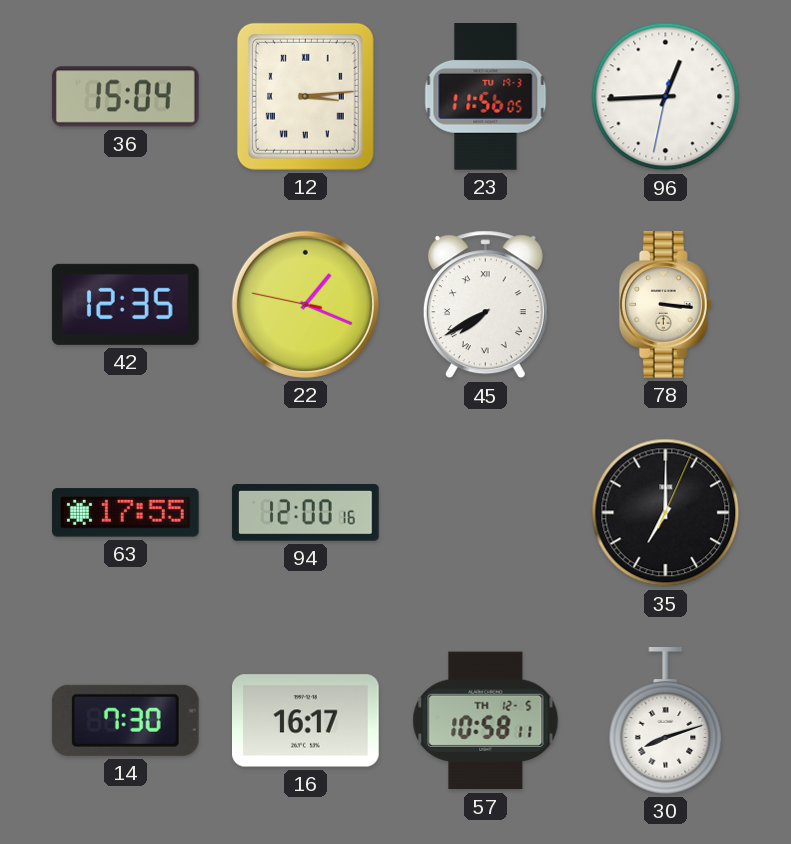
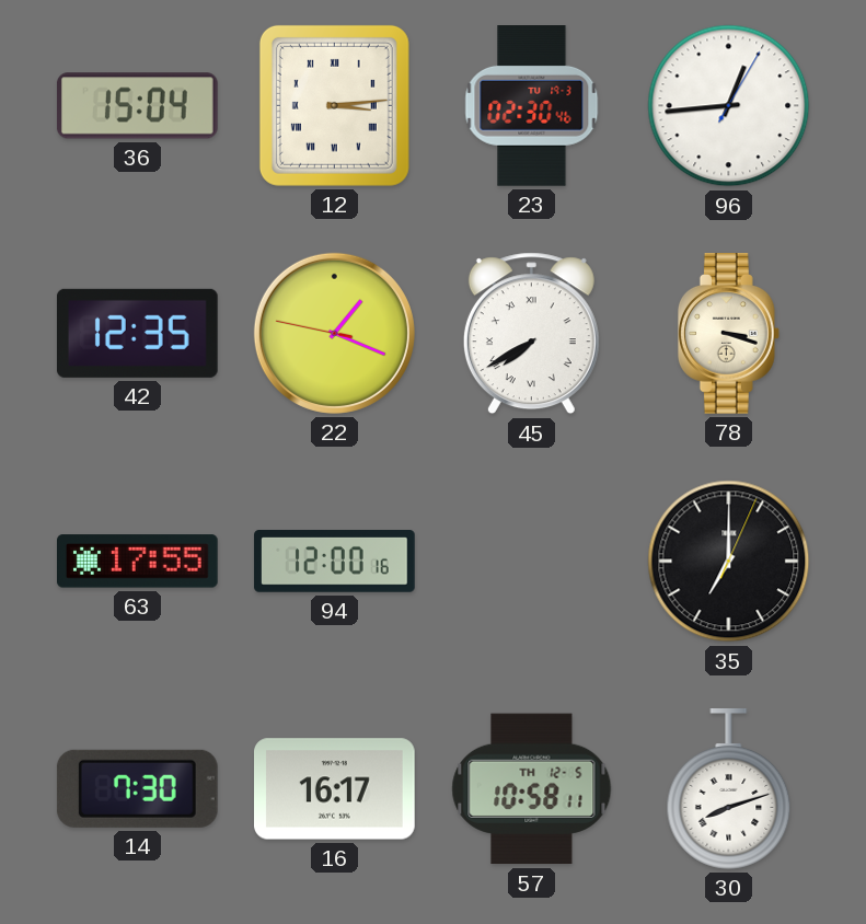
23: 11:56 -> 02:30 (532, 106)
96: 12:44:32 -> 12:44:05 (729, 106)
78: 3:16 -> 3:18 (728, 334)
